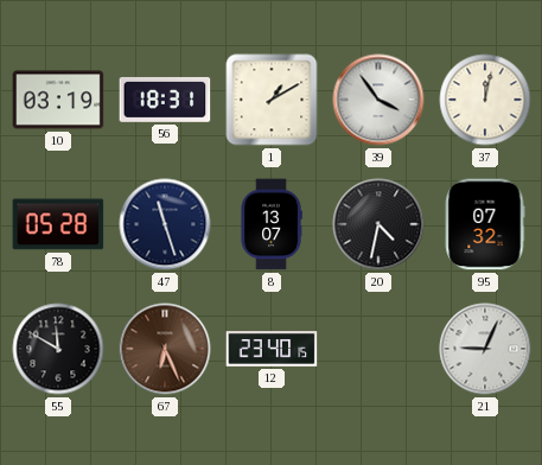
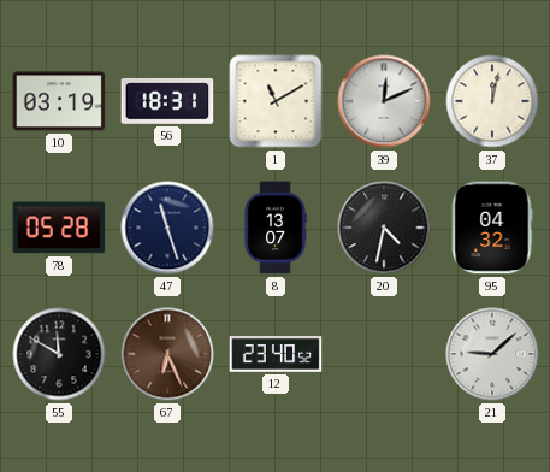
1: 1:10 -> 11:10 (276, 101)
39: 3:54 -> 12:11 (384, 101)
95: 07:32 -> 04:32 (492, 228)
12: 23:40:15 -> 23:40:52 (276, 354)
21: 9:04 -> 9:08 (492, 354)
